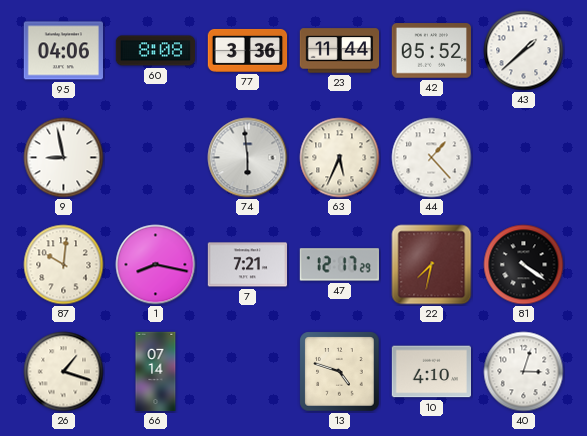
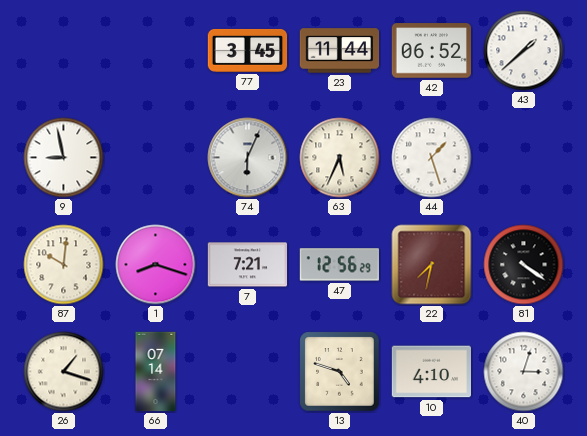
95: 04:06 -> none (63, 51)
60: 8:08 -> none (156, 51)
77: 3:36 -> 3:45 (248, 50)
42: 05:52 -> 06:52 (431, 51)
74: 5:59 -> 6:04 (248, 158)
44: 1:23 -> 1:27 (432, 158)
1: 8:17 -> 8:18 (156, 265)
47: 12:17 -> 12:56 (339, 265)
